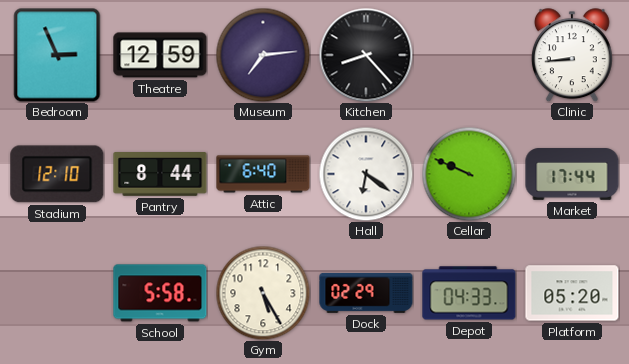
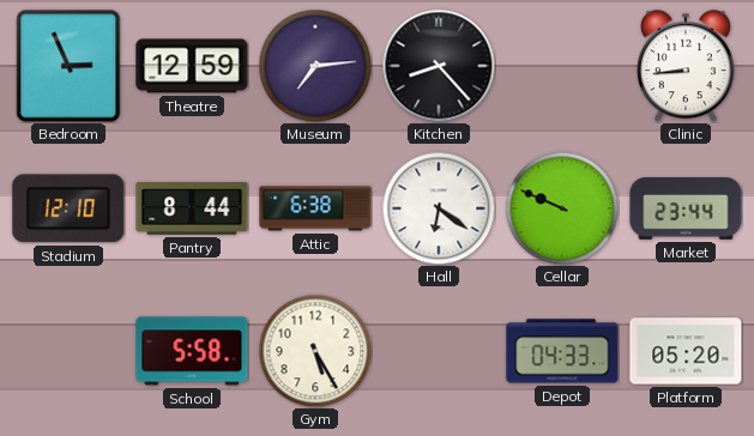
Attic: 6:40 -> 6:38 (315, 208)
Market: 17:44 -> 23:44 (686, 208)
Dock: 02:29 -> none (366, 293)
